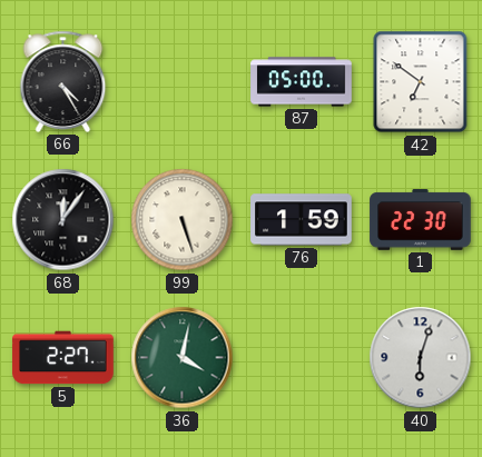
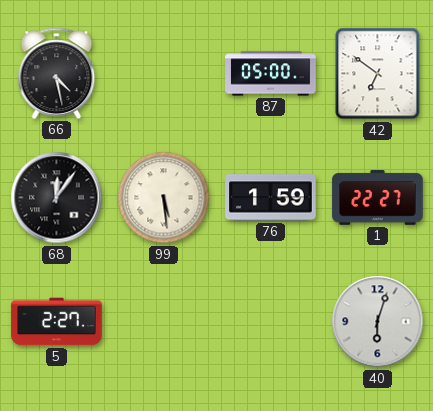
66: 4:25 -> 4:28 (57, 73)
99: 5:27 -> 5:29 (164, 198)
1: 22:30 -> 22:27 (378, 198)
36: 4:02 -> none (183, 358)
